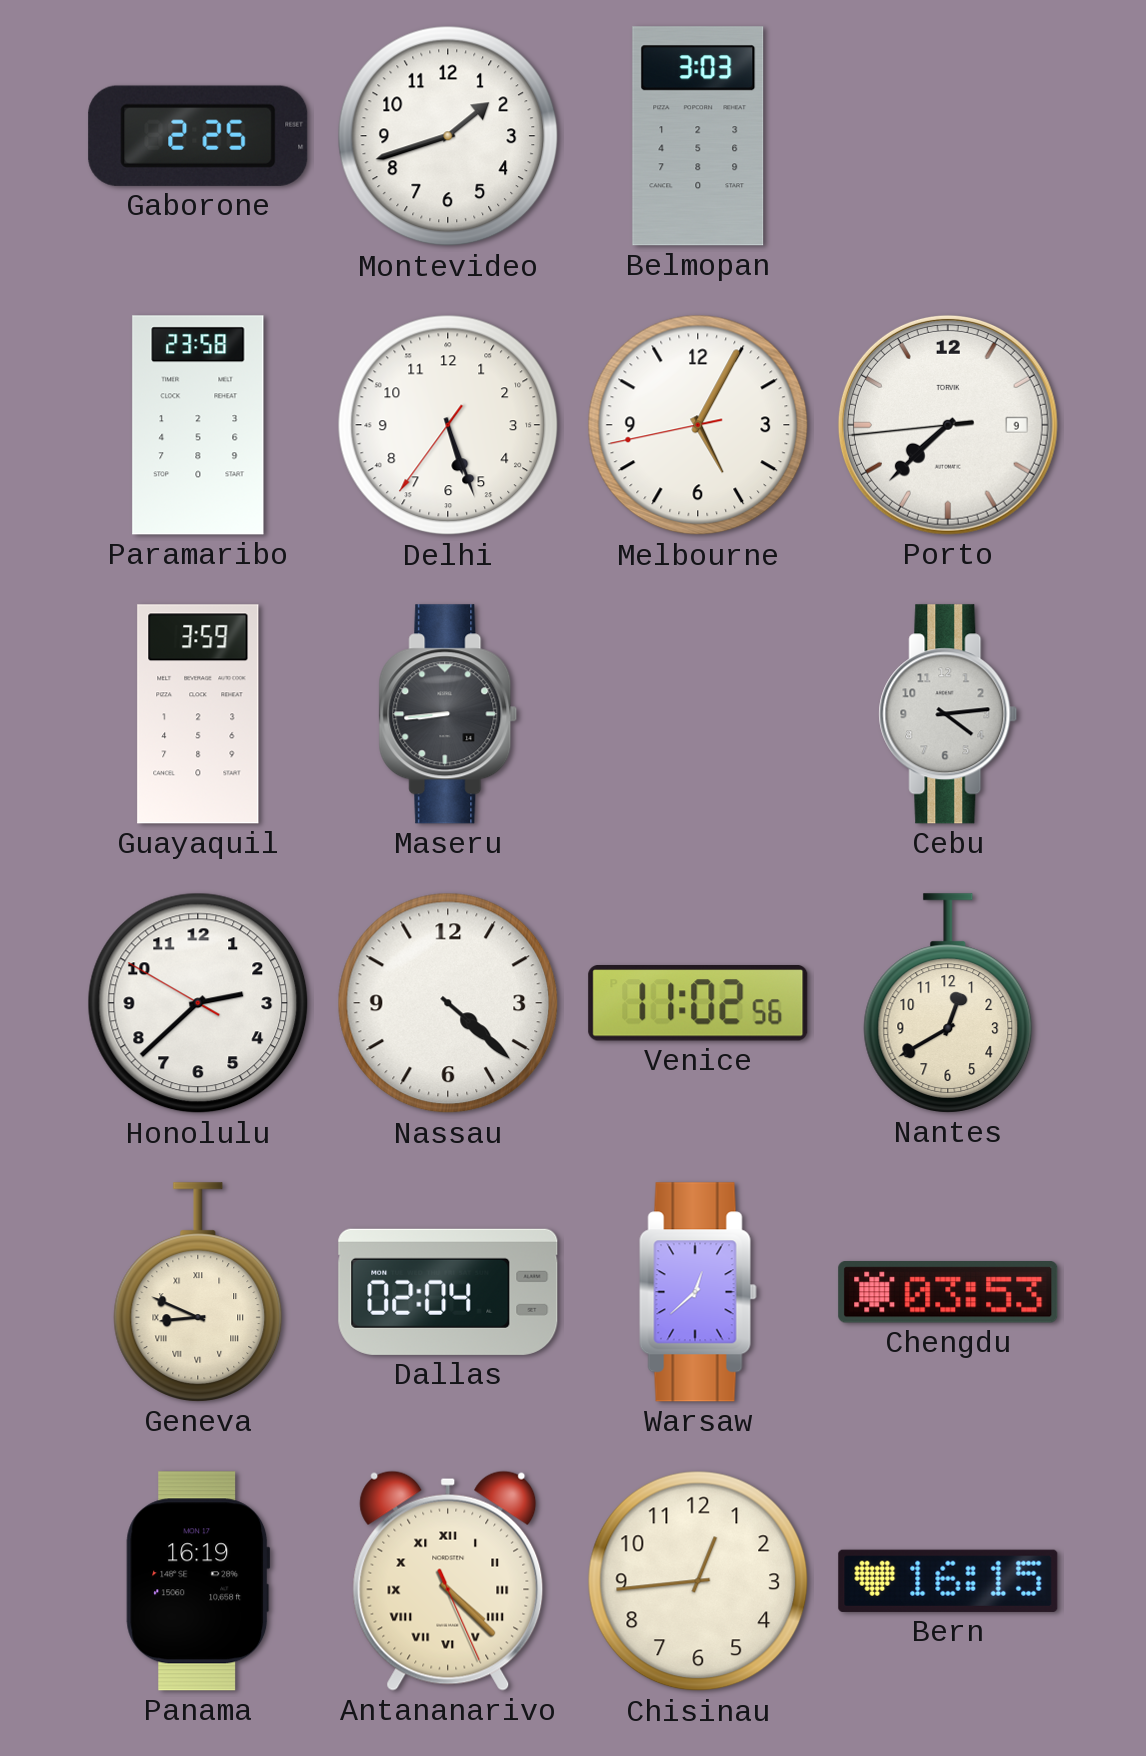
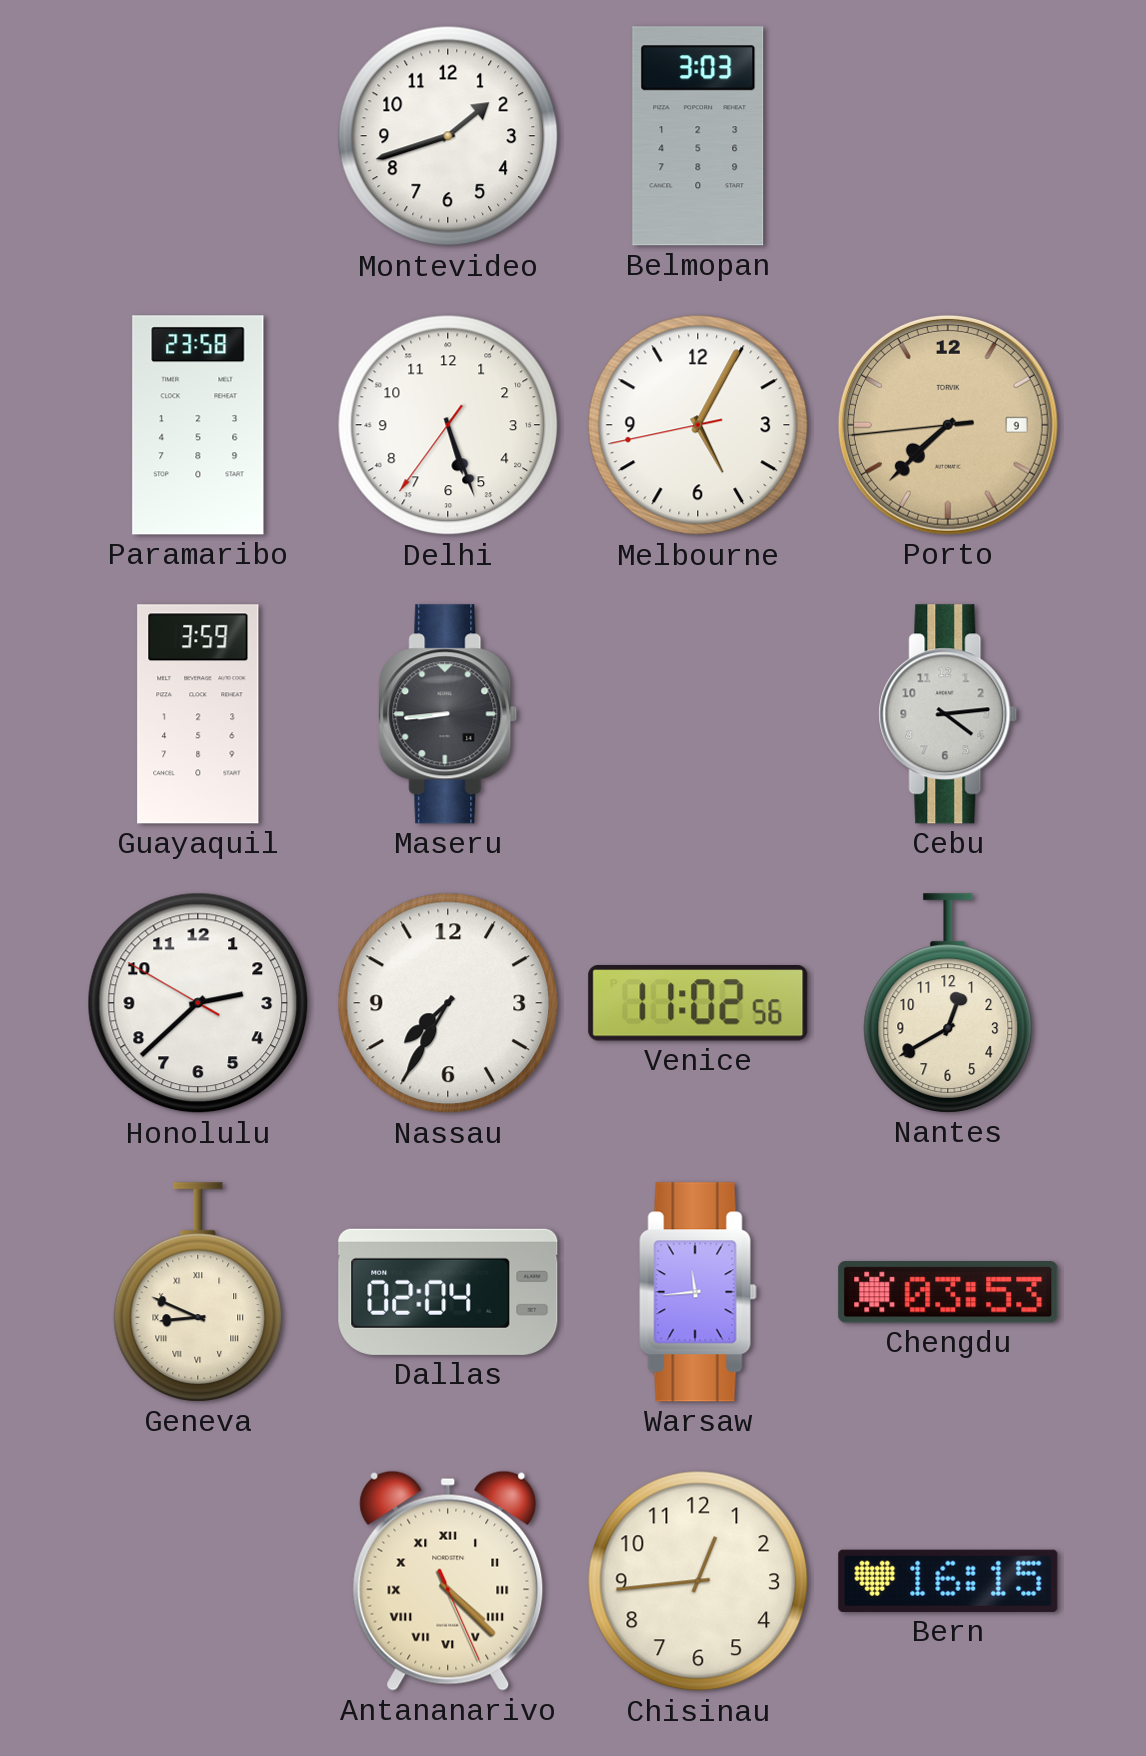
Gaborone: 2:25 -> none (198, 136)
Porto dial: white -> champagne (948, 425)
Nassau: 4:22 -> 7:35 (448, 1003)
Warsaw: 12:38 -> 11:44 (698, 1292)
Panama: 16:19 -> none (198, 1581)
